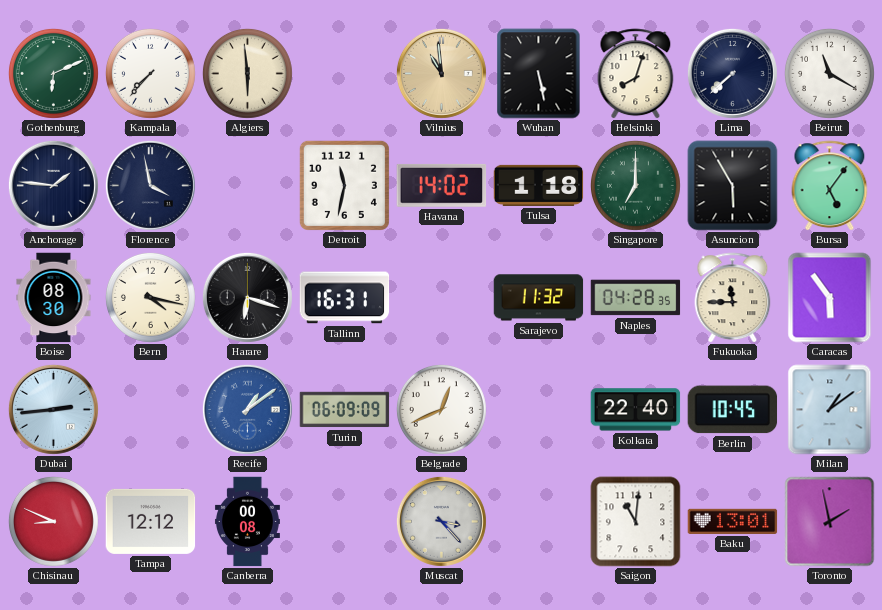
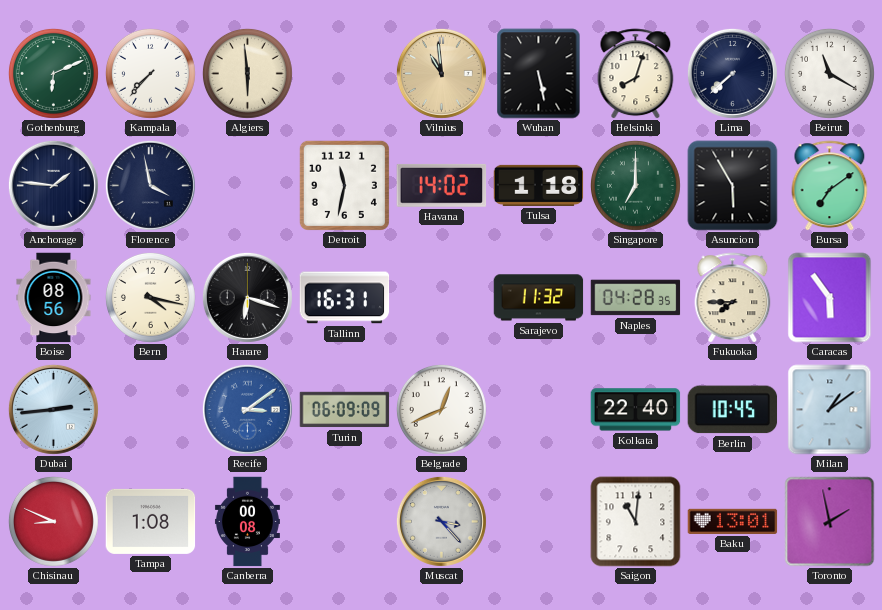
Bursa: 5:06 -> 7:09 (830, 186)
Boise: 08:30 -> 08:56 (54, 298)
Fukuoka: 11:45 -> 7:45 (733, 298)
Recife: 1:09 -> 3:09 (247, 409)
Tampa: 12:12 -> 1:08 (151, 521)
